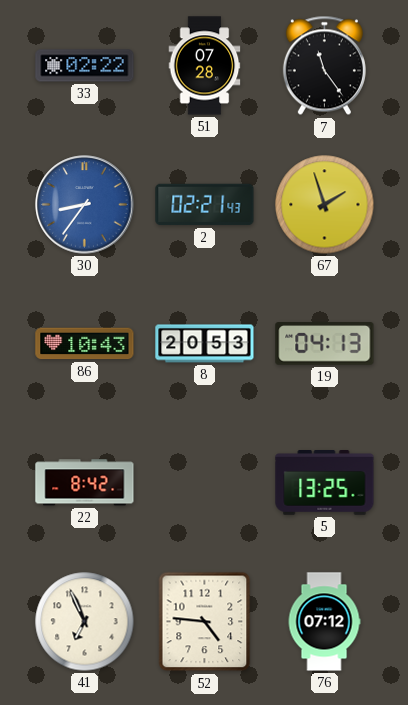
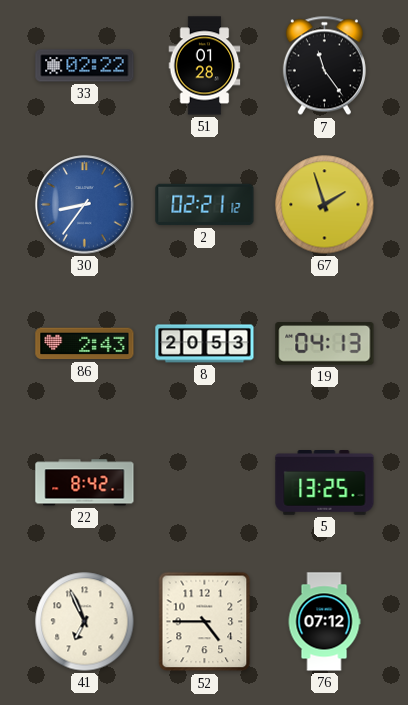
51: 07:28 -> 01:28 (205, 66)
2: 02:21:43 -> 02:21:12 (205, 205)
86: 10:43 -> 2:43 (85, 344)
52: 4:46 -> 4:45 (205, 622)
